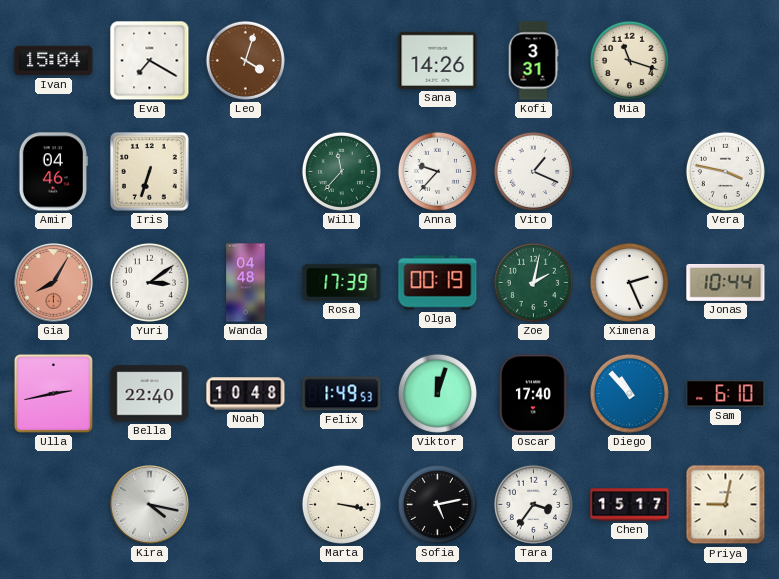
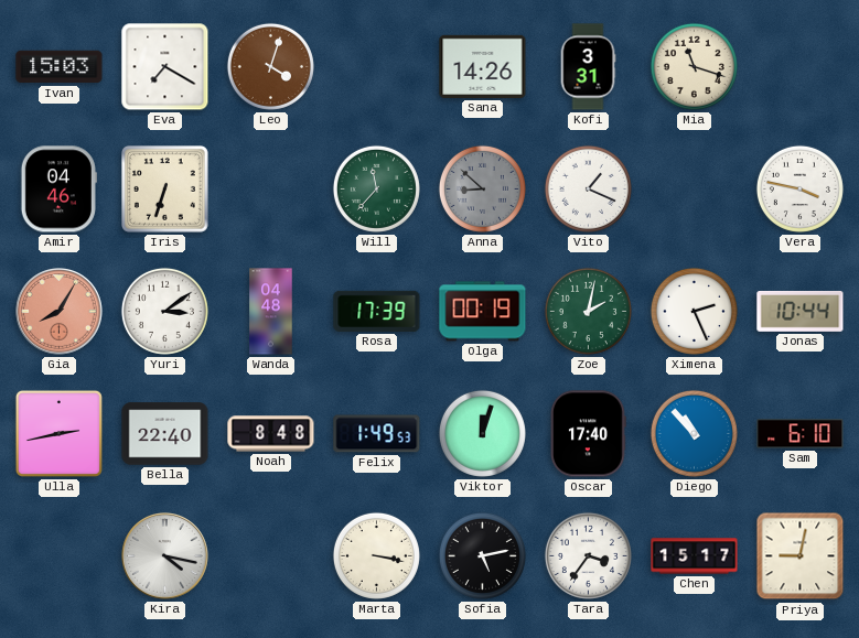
Ivan: 15:04 -> 15:03 (60, 67)
Anna: 9:37 -> 8:52 (482, 188)
Anna dial: white -> grey (482, 188)
Noah: 10:48 -> 8:48 (271, 434)
